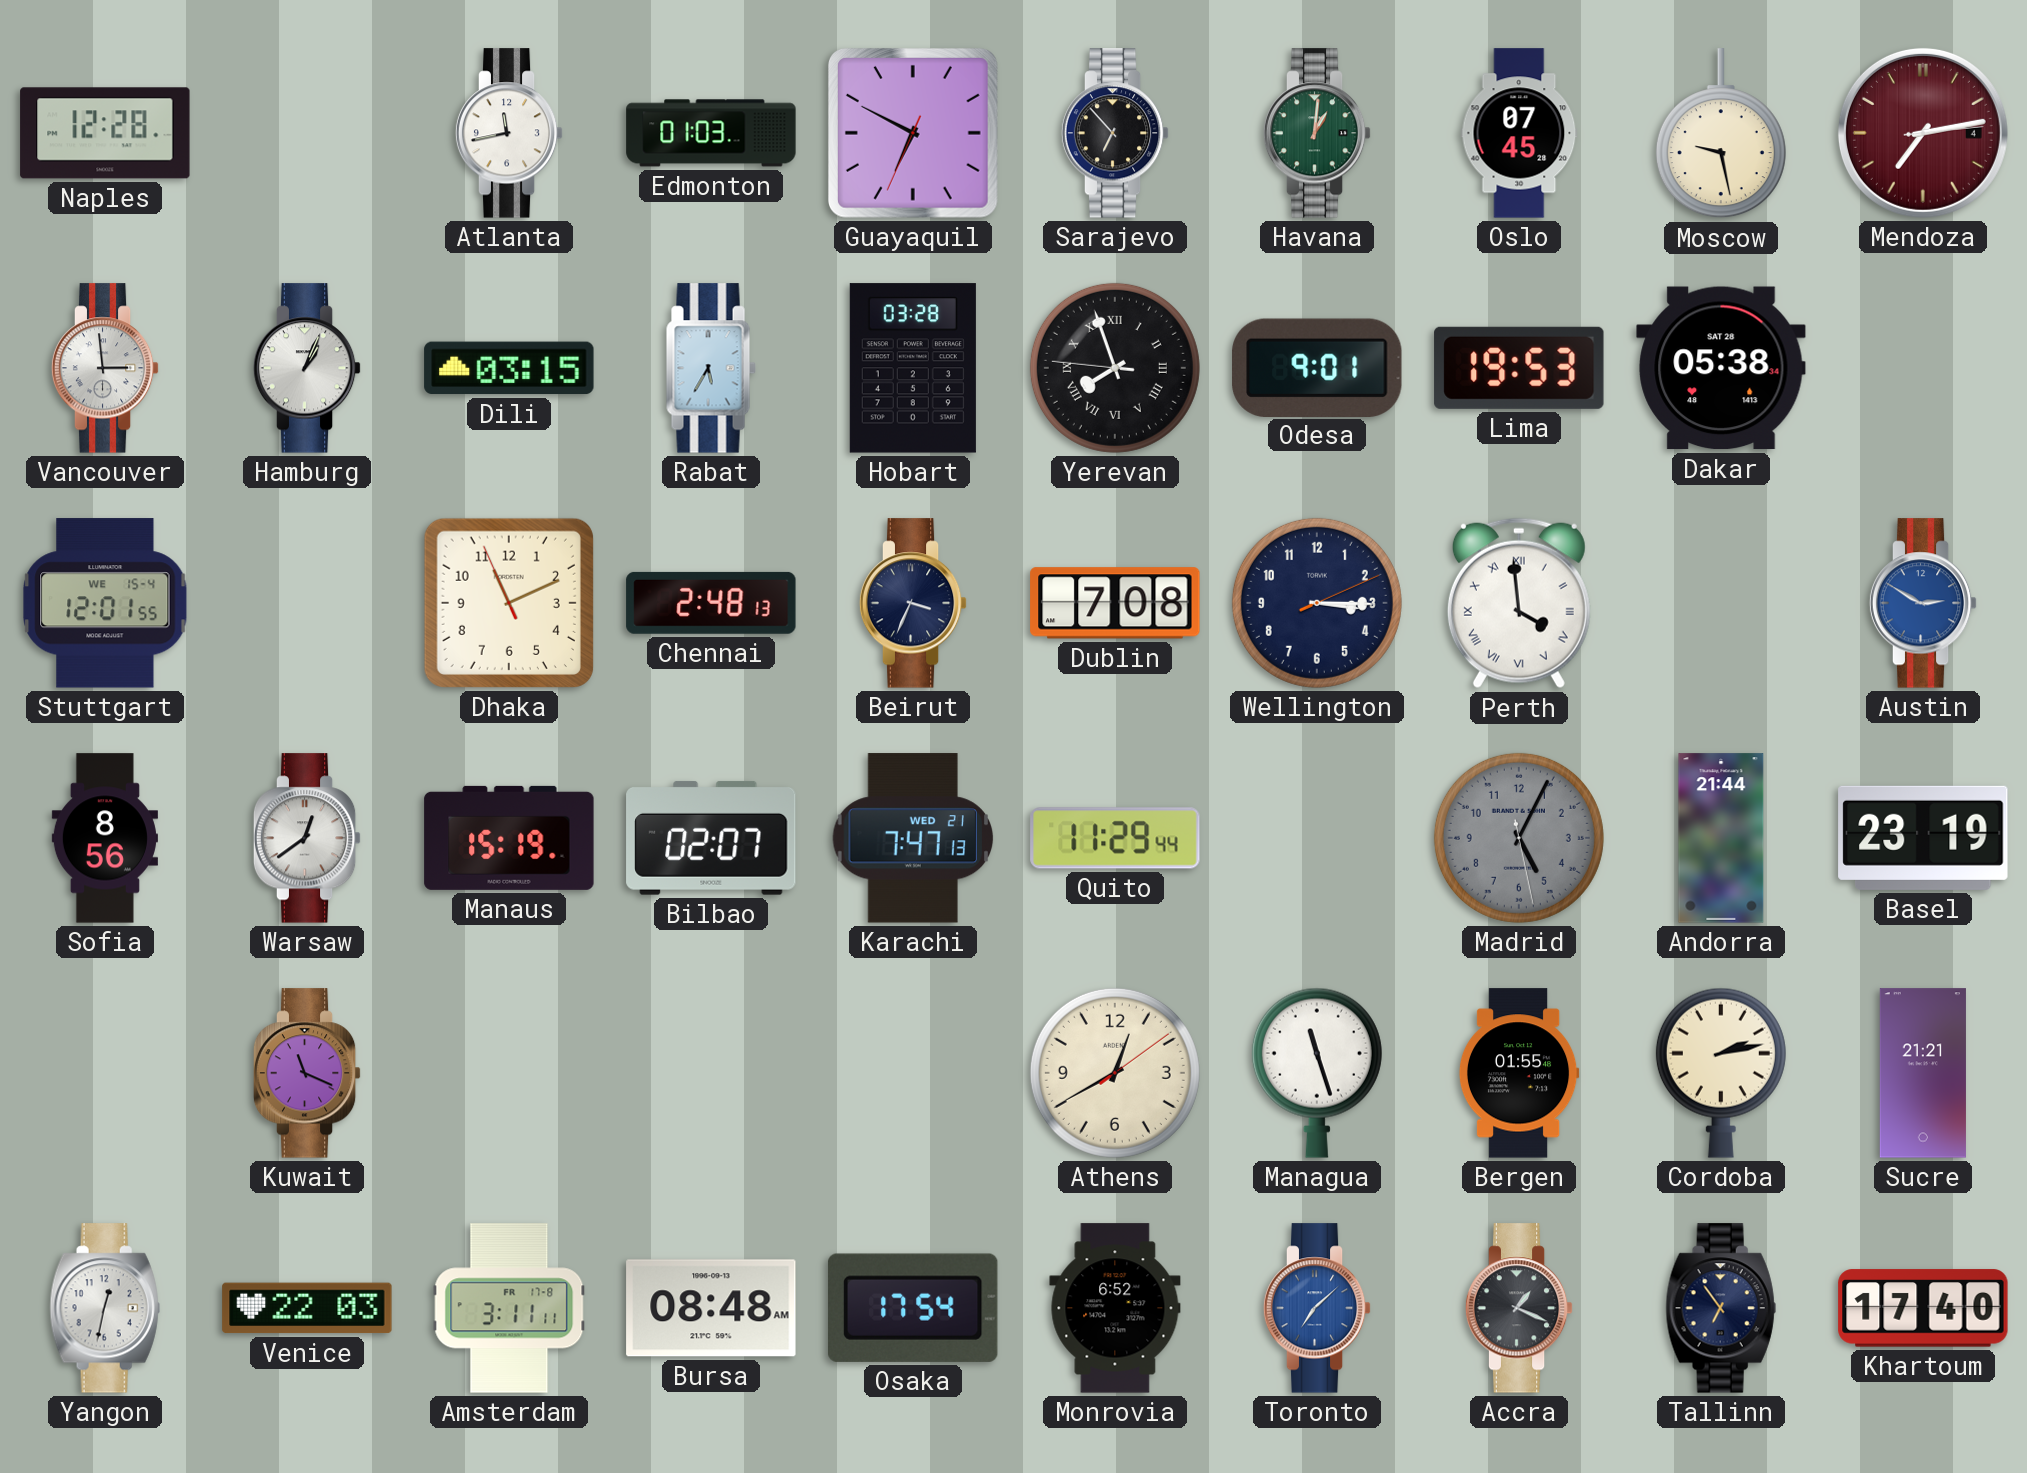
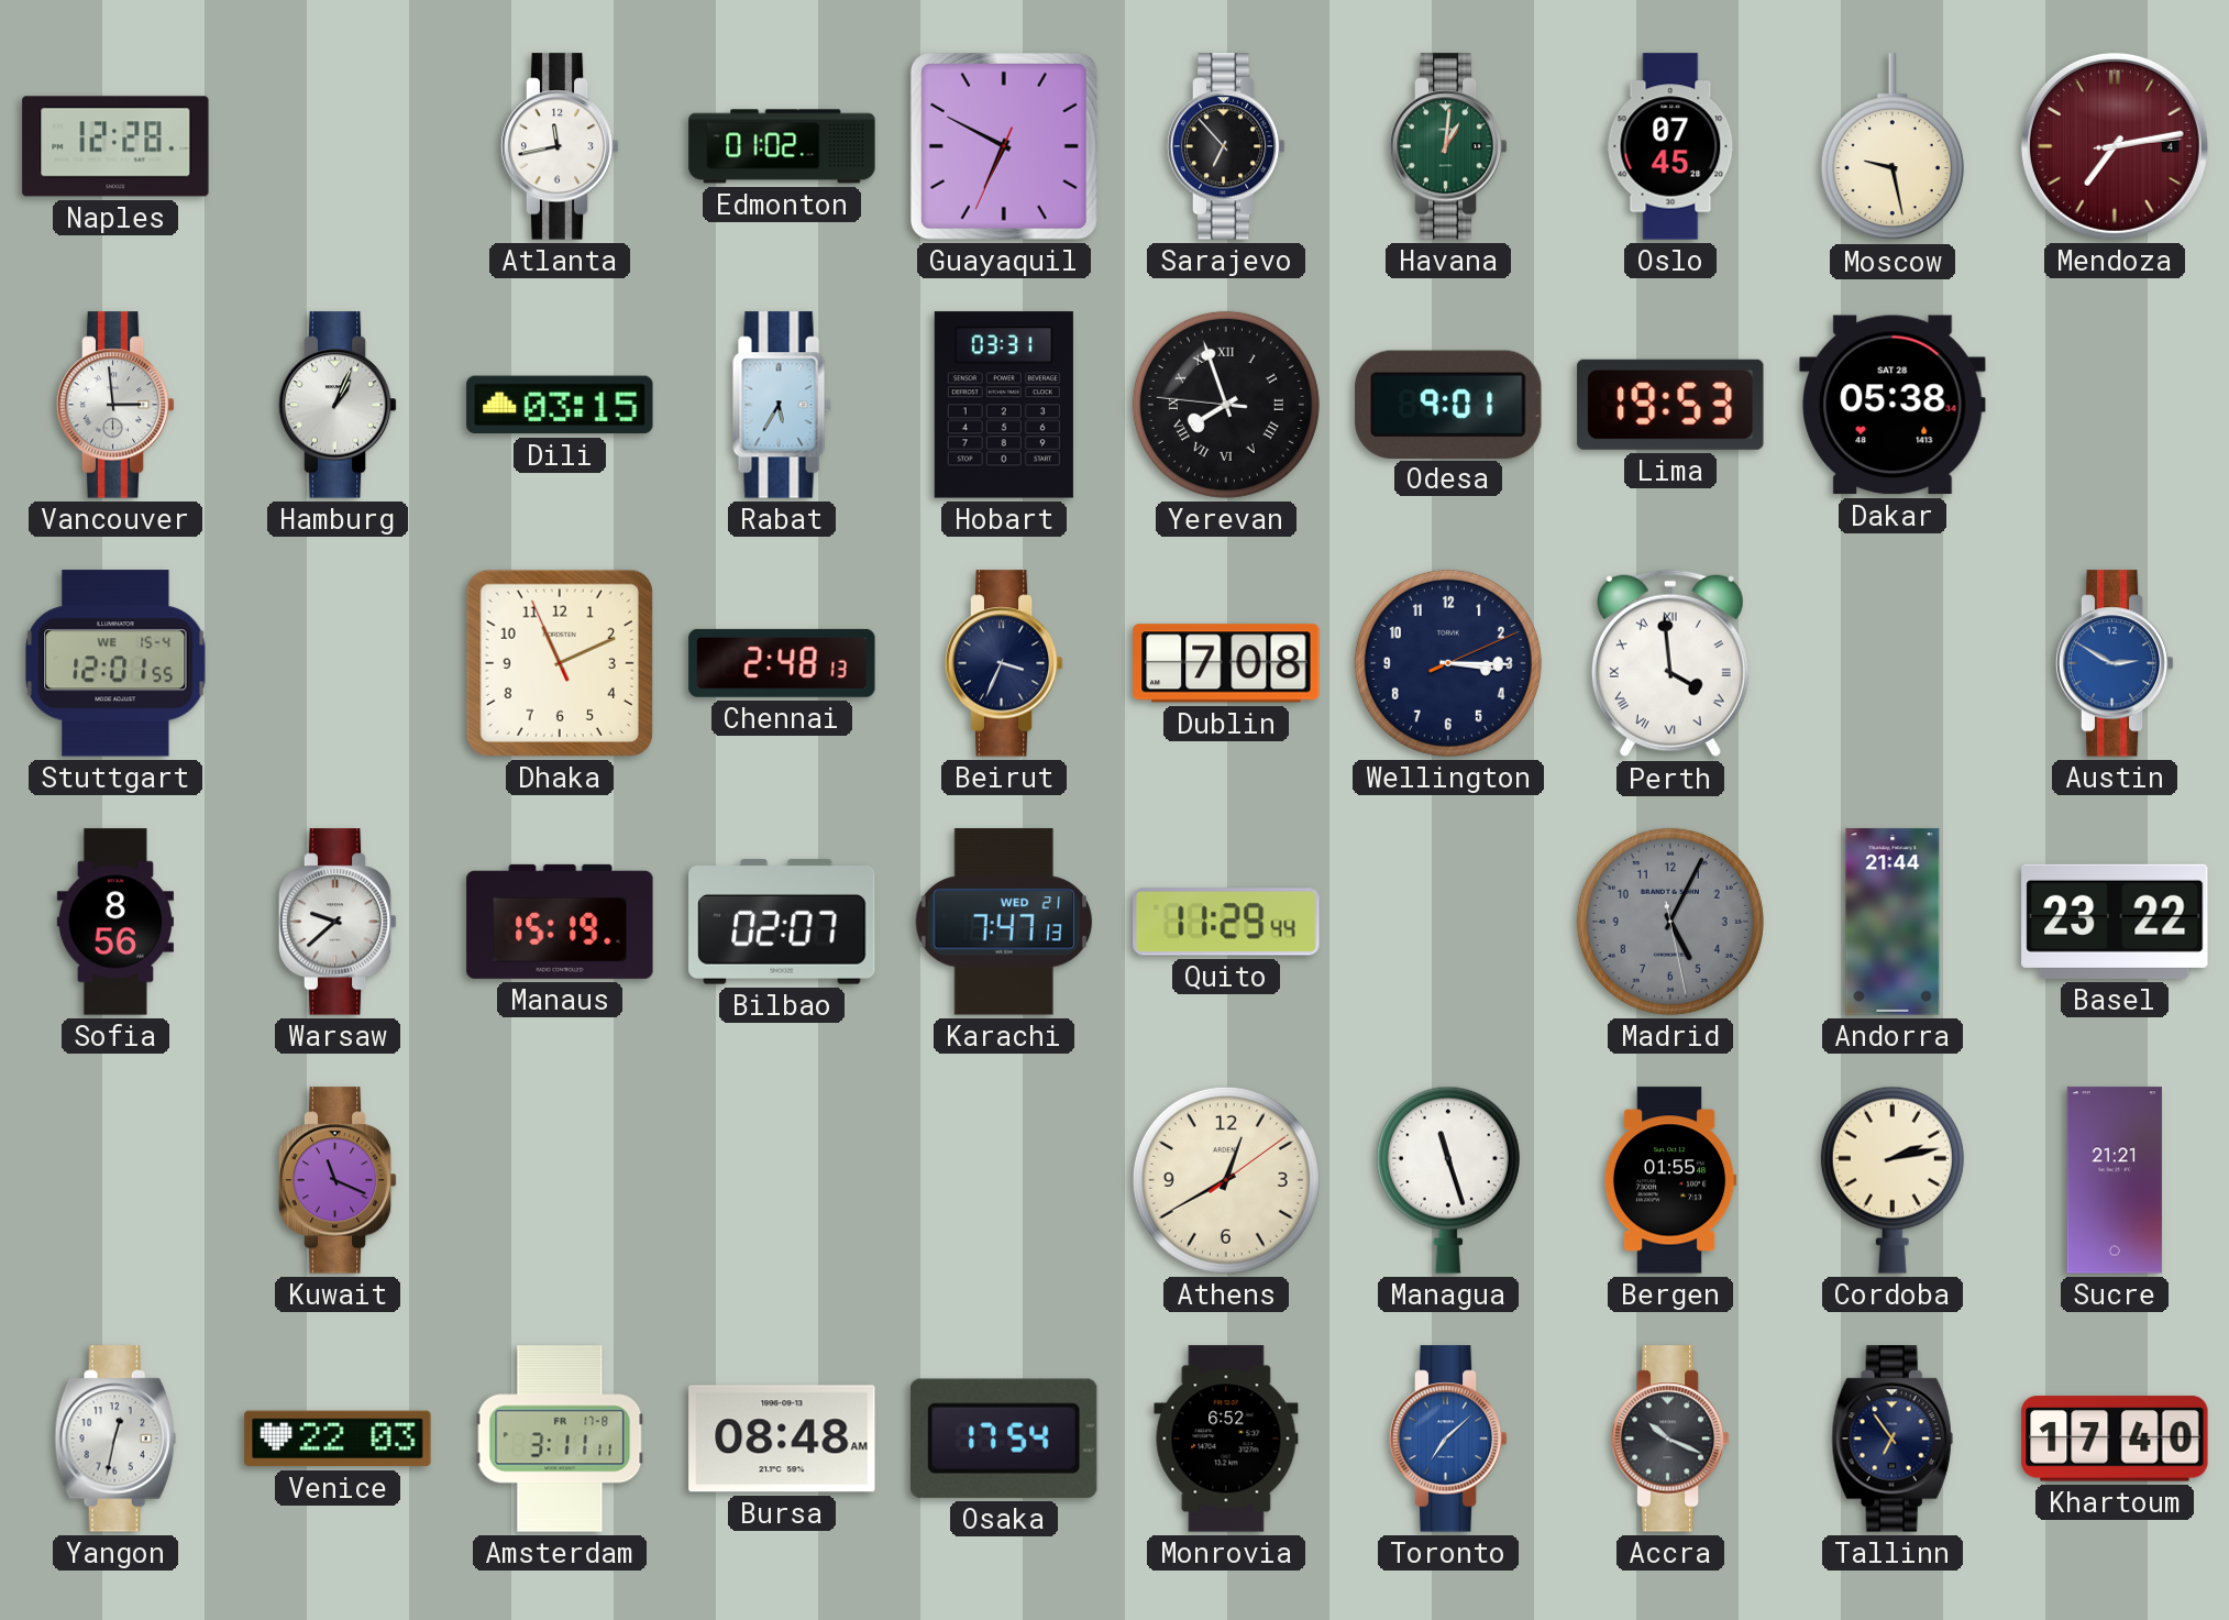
Edmonton: 01:03 -> 01:02 (782, 146)
Hobart: 03:28 -> 03:31 (1004, 405)
Warsaw: 12:39 -> 9:38 (338, 922)
Basel: 23:19 -> 23:22 (2115, 922)
Accra: 1:19 -> 10:19 (1670, 1439)
